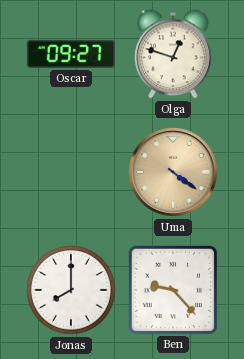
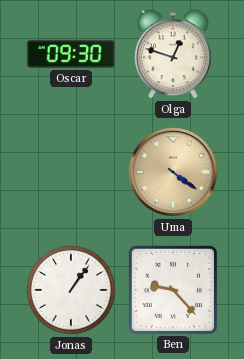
Oscar: 09:27 -> 09:30 (71, 54)
Jonas: 8:00 -> 1:06 (71, 290)
